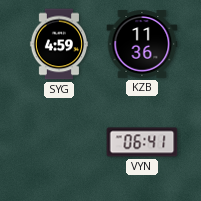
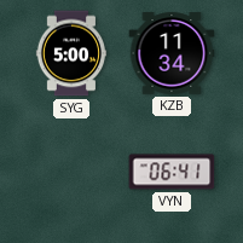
SYG: 4:59 -> 5:00 (70, 53)
KZB: 11:36 -> 11:34 (172, 53)
